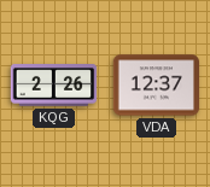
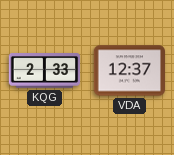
KQG: 2:26 -> 2:33 (45, 71)
